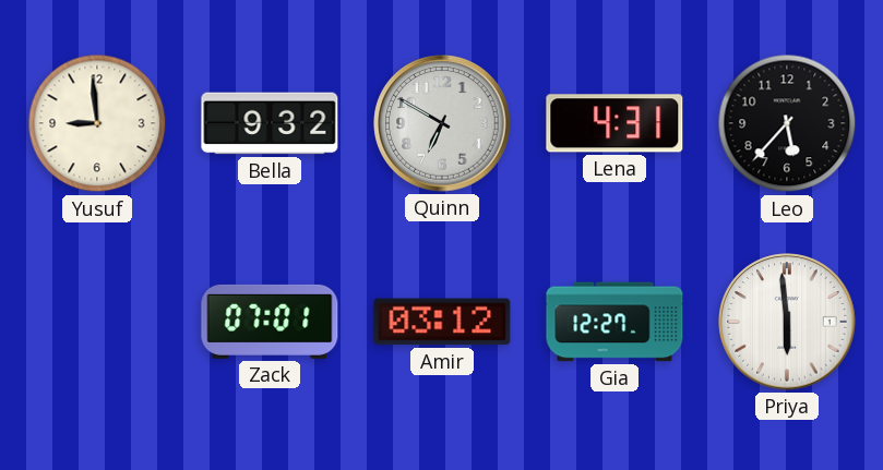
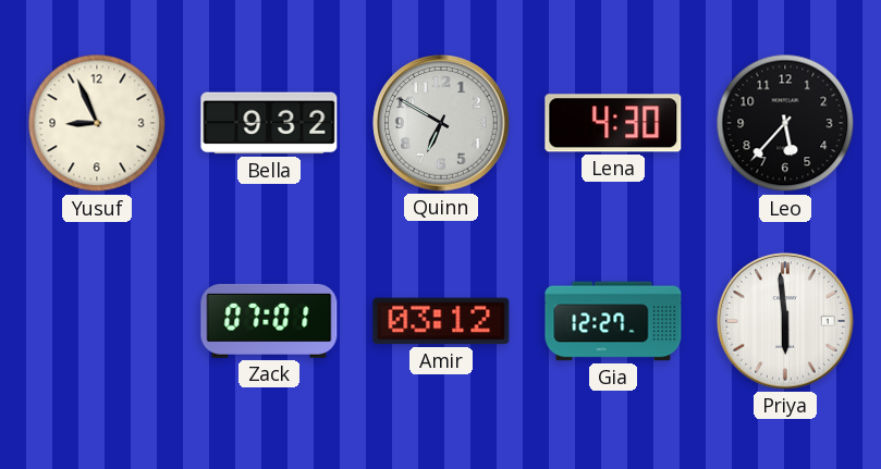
Yusuf: 8:59 -> 8:56 (97, 123)
Lena: 4:31 -> 4:30 (613, 123)
